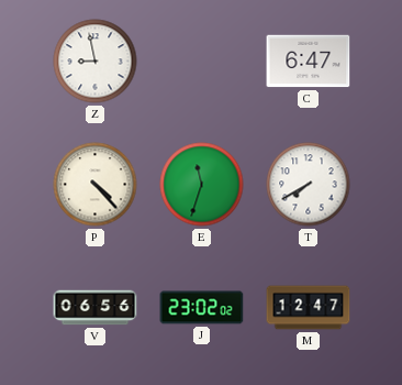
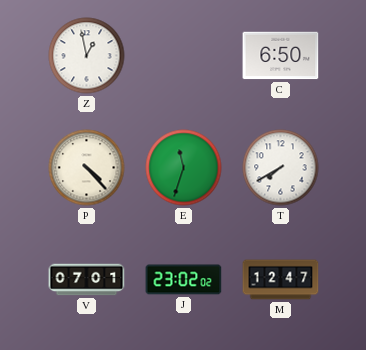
Z: 8:58 -> 12:58 (87, 56)
C: 6:47 -> 6:50 (281, 56)
V: 06:56 -> 07:01 (87, 280)
